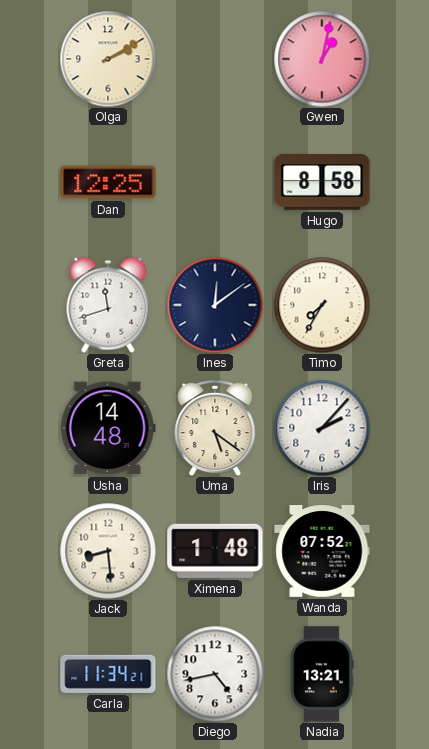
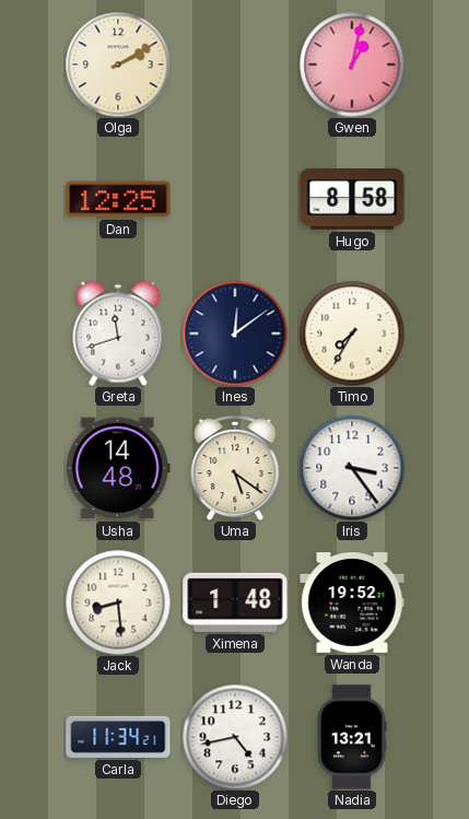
Iris: 2:07 -> 3:24 (352, 468)
Wanda: 07:52 -> 19:52 (352, 604)
